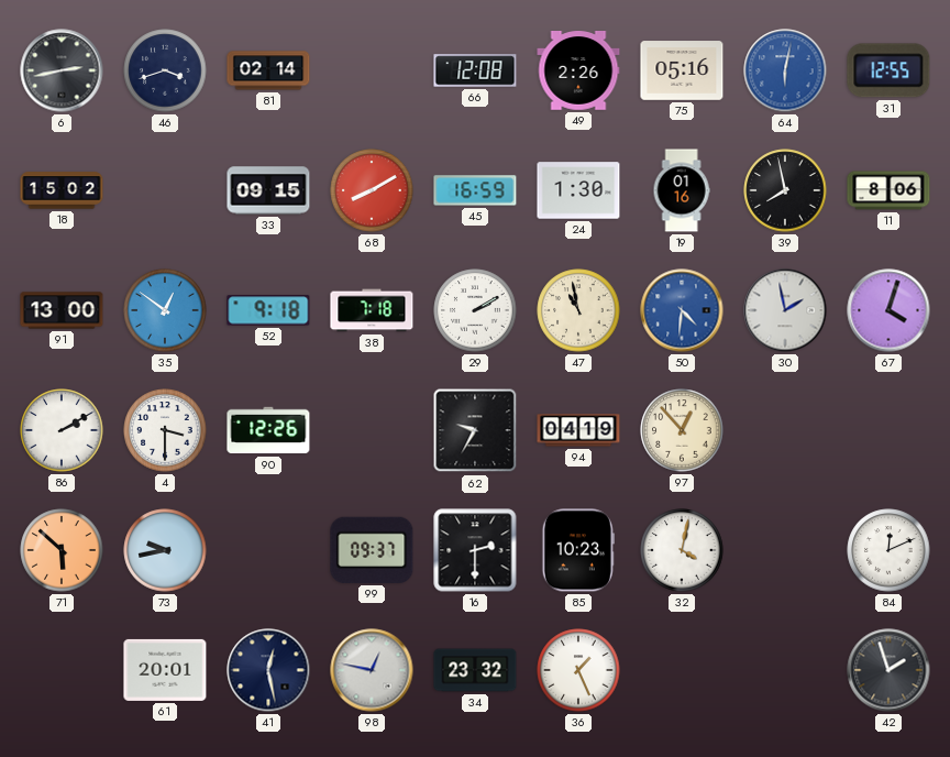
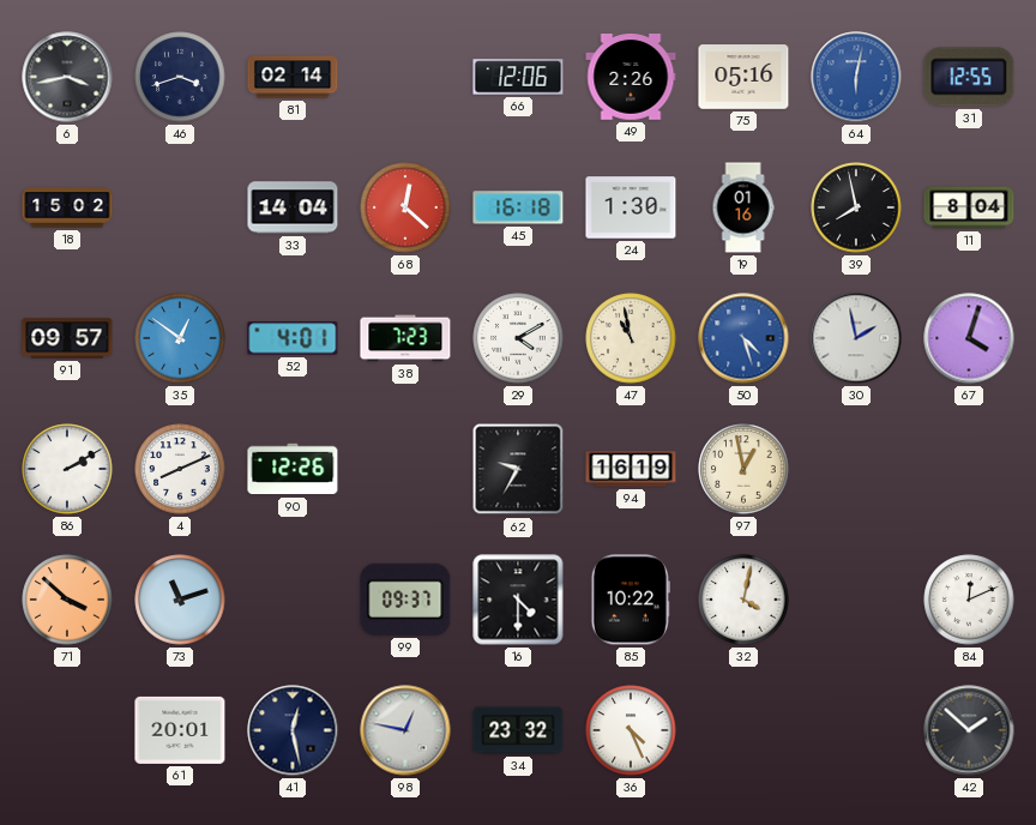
6: 2:43 -> 3:43 (67, 77)
66: 12:08 -> 12:06 (518, 77)
33: 09:15 -> 14:04 (293, 207)
68: 8:10 -> 12:22 (405, 207)
45: 16:59 -> 16:18 (518, 207)
11: 8:06 -> 8:04 (969, 207)
91: 13:00 -> 09:57 (67, 338)
52: 9:18 -> 4:01 (293, 338)
38: 7:18 -> 7:23 (405, 338)
29: 2:10 -> 4:10 (518, 338)
50: 4:31 -> 4:27 (743, 338)
4: 3:30 -> 8:11 (180, 469)
94: 04:19 -> 16:19 (631, 469)
97: 12:53 -> 12:58 (743, 469)
71: 5:52 -> 3:52 (67, 600)
73: 9:43 -> 11:12 (180, 600)
16: 2:30 -> 4:30 (518, 600)
85: 10:23 -> 10:22 (631, 600)
36: 1:26 -> 4:26 (631, 730)
42: 1:57 -> 1:52 (969, 730)
